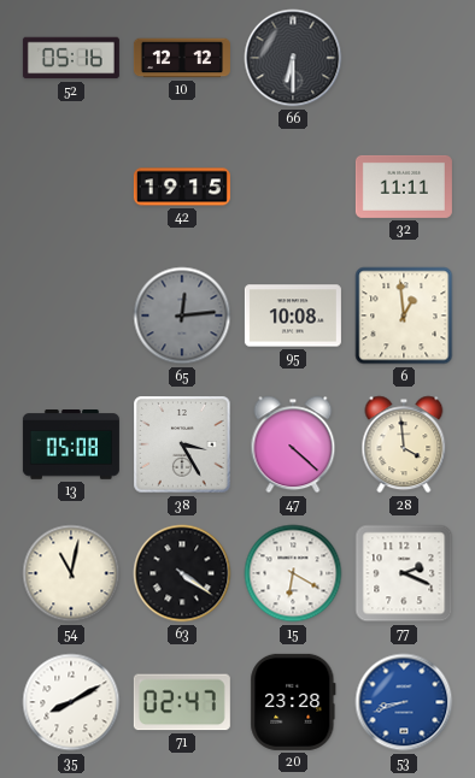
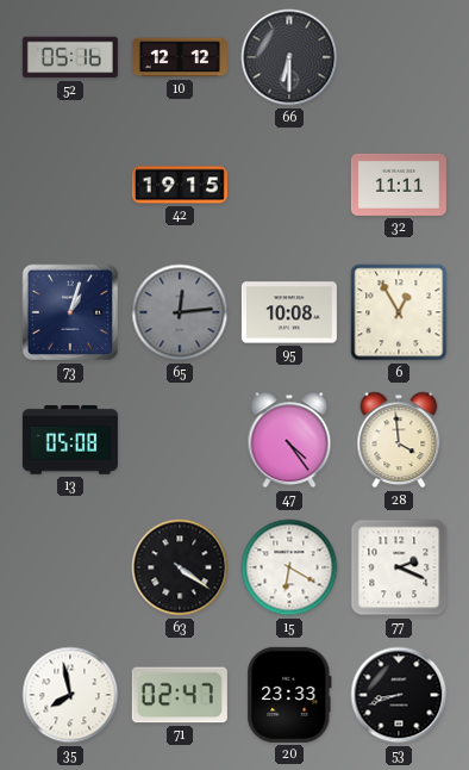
73: none -> 1:03 (70, 312)
6: 12:59 -> 12:55 (399, 312)
38: 3:25 -> none (182, 444)
47: 4:22 -> 4:24 (289, 440)
54: 11:02 -> none (71, 573)
35: 8:10 -> 7:58 (70, 695)
20: 23:28 -> 23:33 (289, 695)
53 dial: blue -> black (399, 695)
